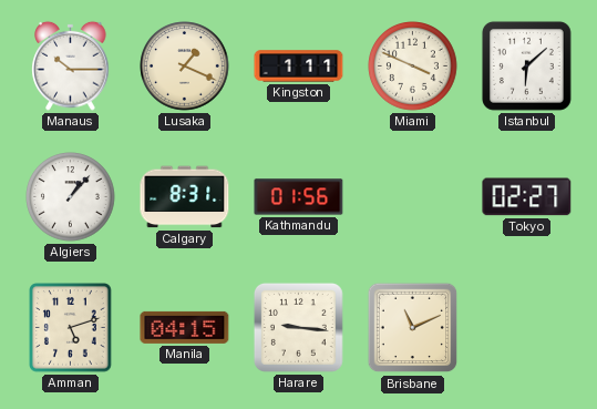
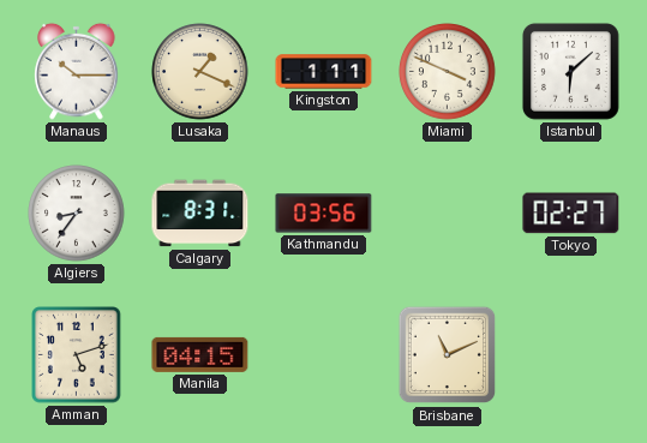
Algiers: 1:07 -> 8:36 (77, 214)
Kathmandu: 01:56 -> 03:56 (324, 214)
Harare: 9:16 -> none (298, 327)
